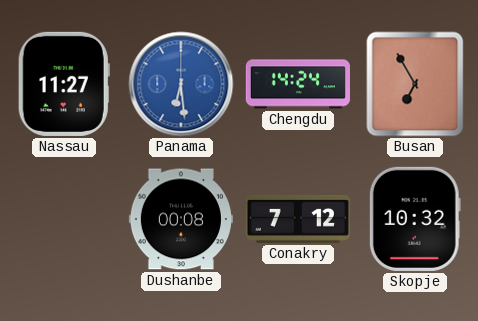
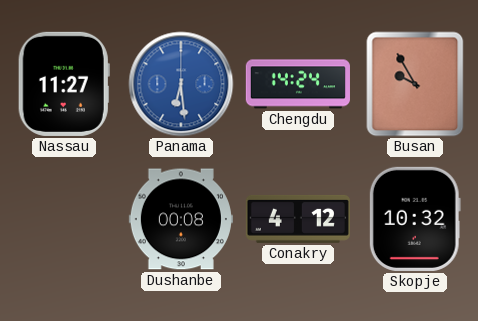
Busan: 6:55 -> 9:55 (415, 84)
Conakry: 7:12 -> 4:12 (298, 219)
